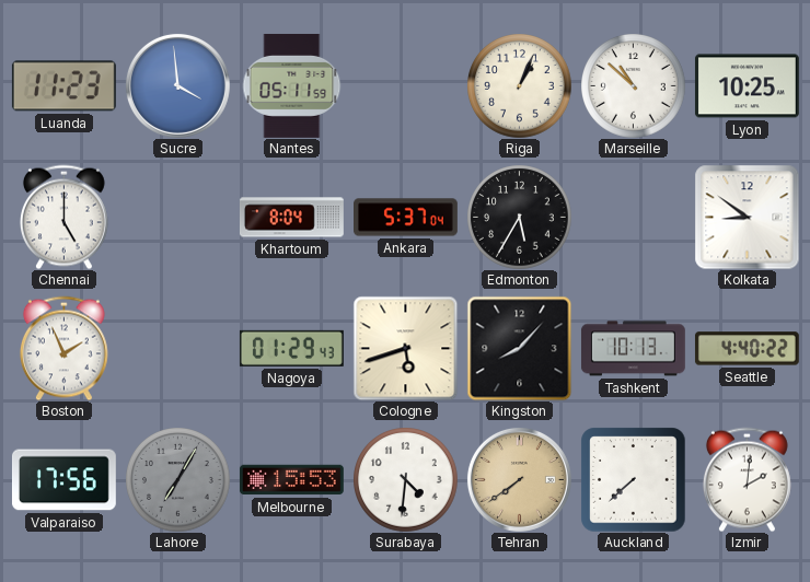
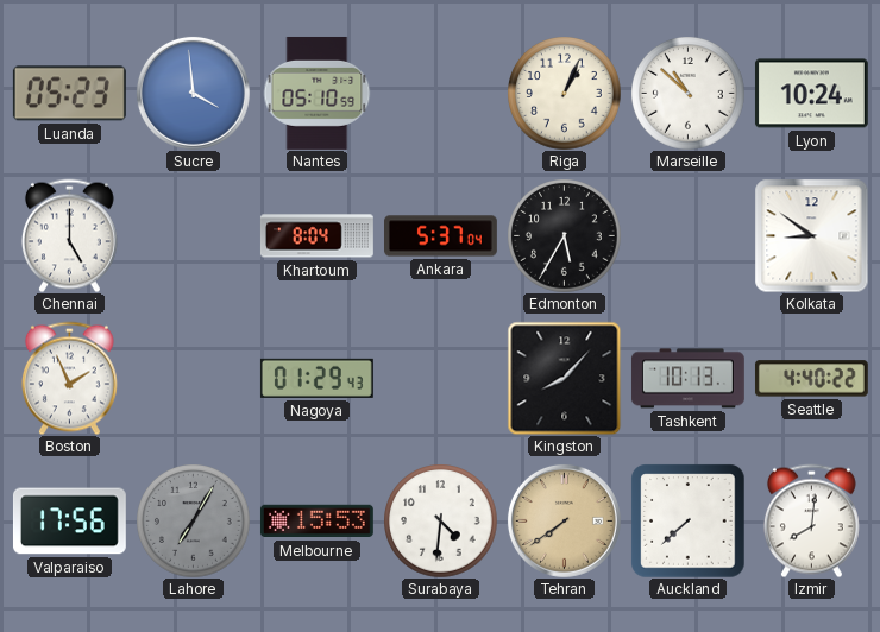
Luanda: 11:23 -> 05:23 (69, 94)
Nantes: 05:11 -> 05:10 (318, 93)
Lyon: 10:25 -> 10:24 (811, 94)
Cologne: 5:42 -> none (405, 348)
Izmir: 2:01 -> 8:01 (811, 520)
